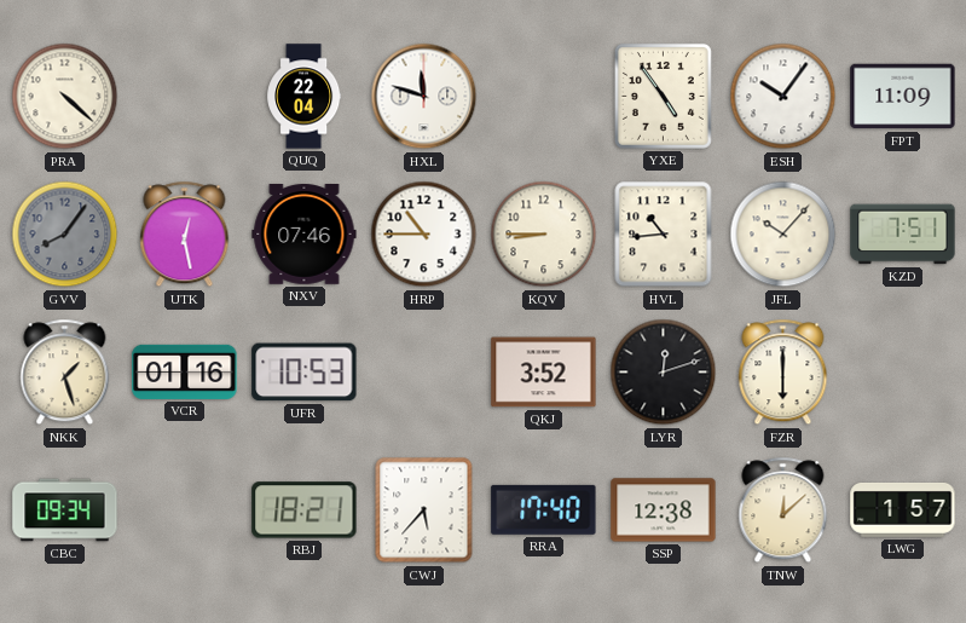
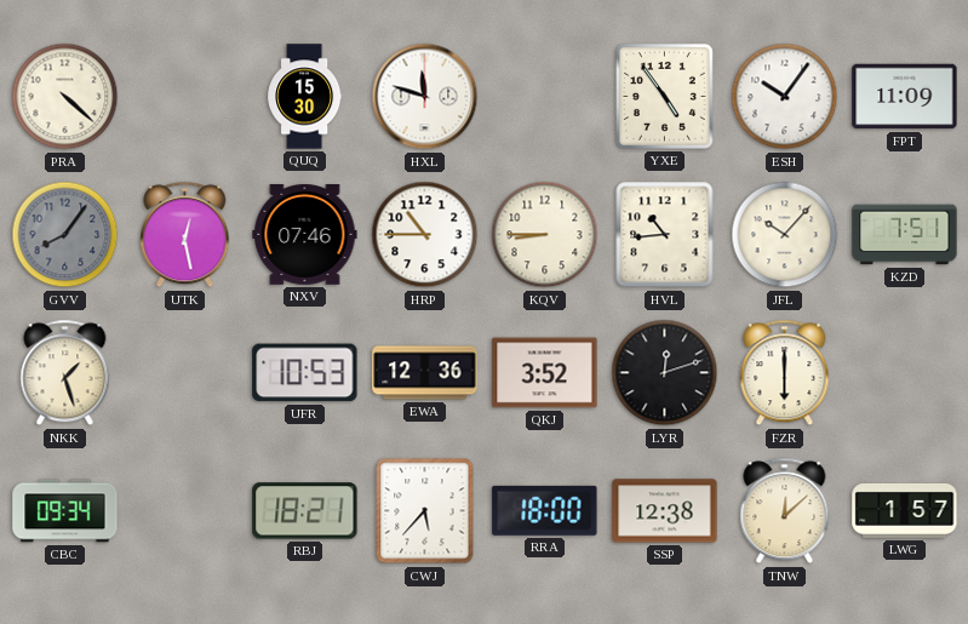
QUQ: 22:04 -> 15:30 (305, 97)
VCR: 01:16 -> none (185, 371)
EWA: none -> 12:36 (425, 373)
RRA: 17:40 -> 18:00 (545, 510)
